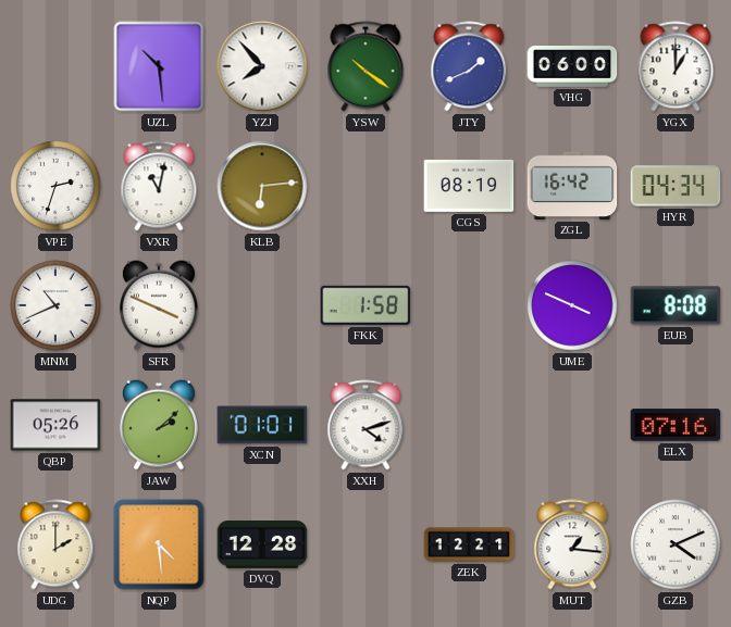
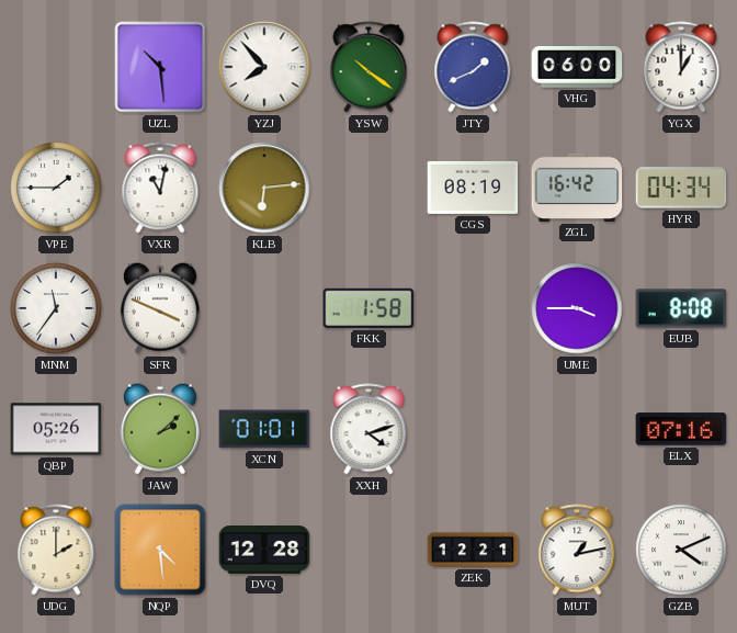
VPE: 2:33 -> 1:45 (56, 188)
MNM: 10:41 -> 11:36 (56, 308)
UME: 3:49 -> 3:45 (577, 308)
MUT: 1:16 -> 1:13 (577, 550)
